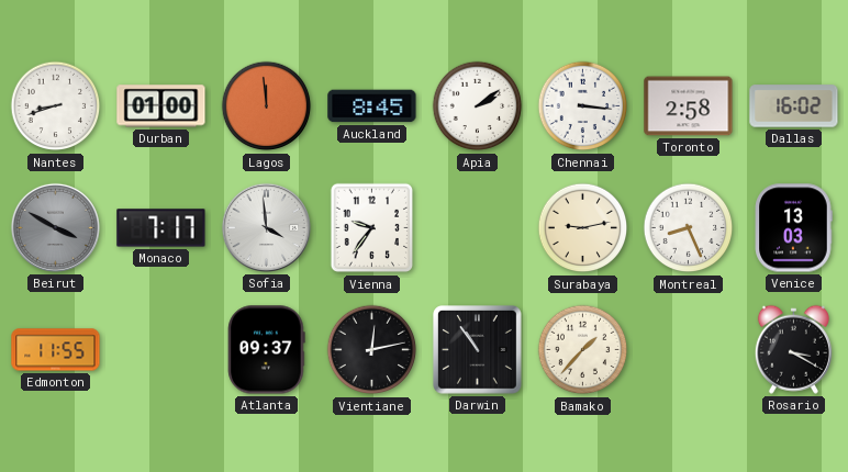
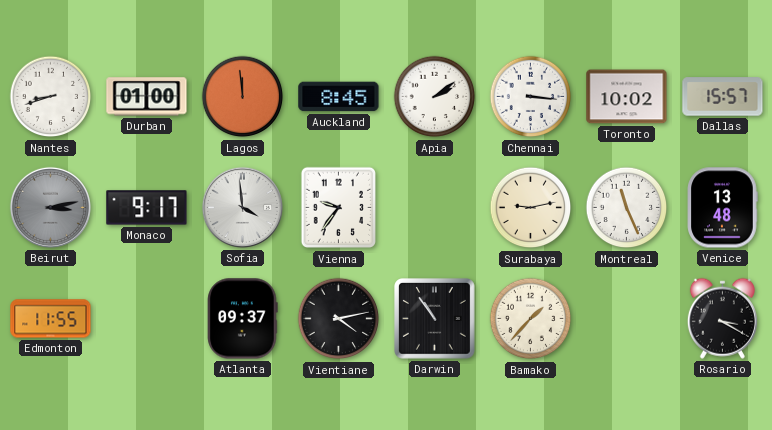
Toronto: 2:58 -> 10:02 (627, 97)
Dallas: 16:02 -> 15:57 (723, 97)
Beirut: 3:50 -> 3:13 (50, 207)
Monaco: 7:17 -> 9:17 (147, 208)
Montreal: 8:26 -> 11:26 (627, 208)
Venice: 13:03 -> 13:48 (722, 208)
Vientiane: 12:13 -> 4:13 (339, 319)
